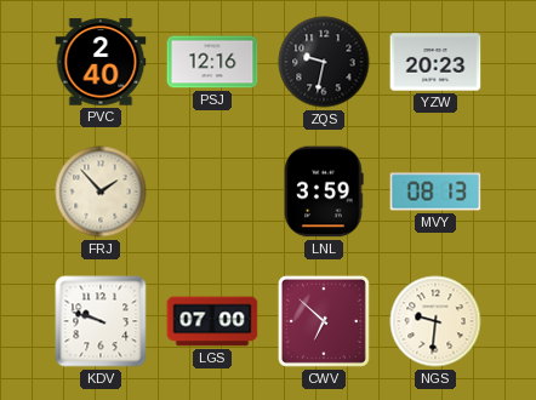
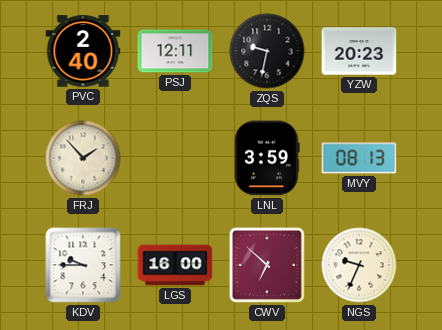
PSJ: 12:16 -> 12:11 (175, 51)
KDV: 9:48 -> 9:45 (83, 265)
LGS: 07:00 -> 16:00 (175, 265)
NGS: 9:31 -> 9:34 (359, 265)
